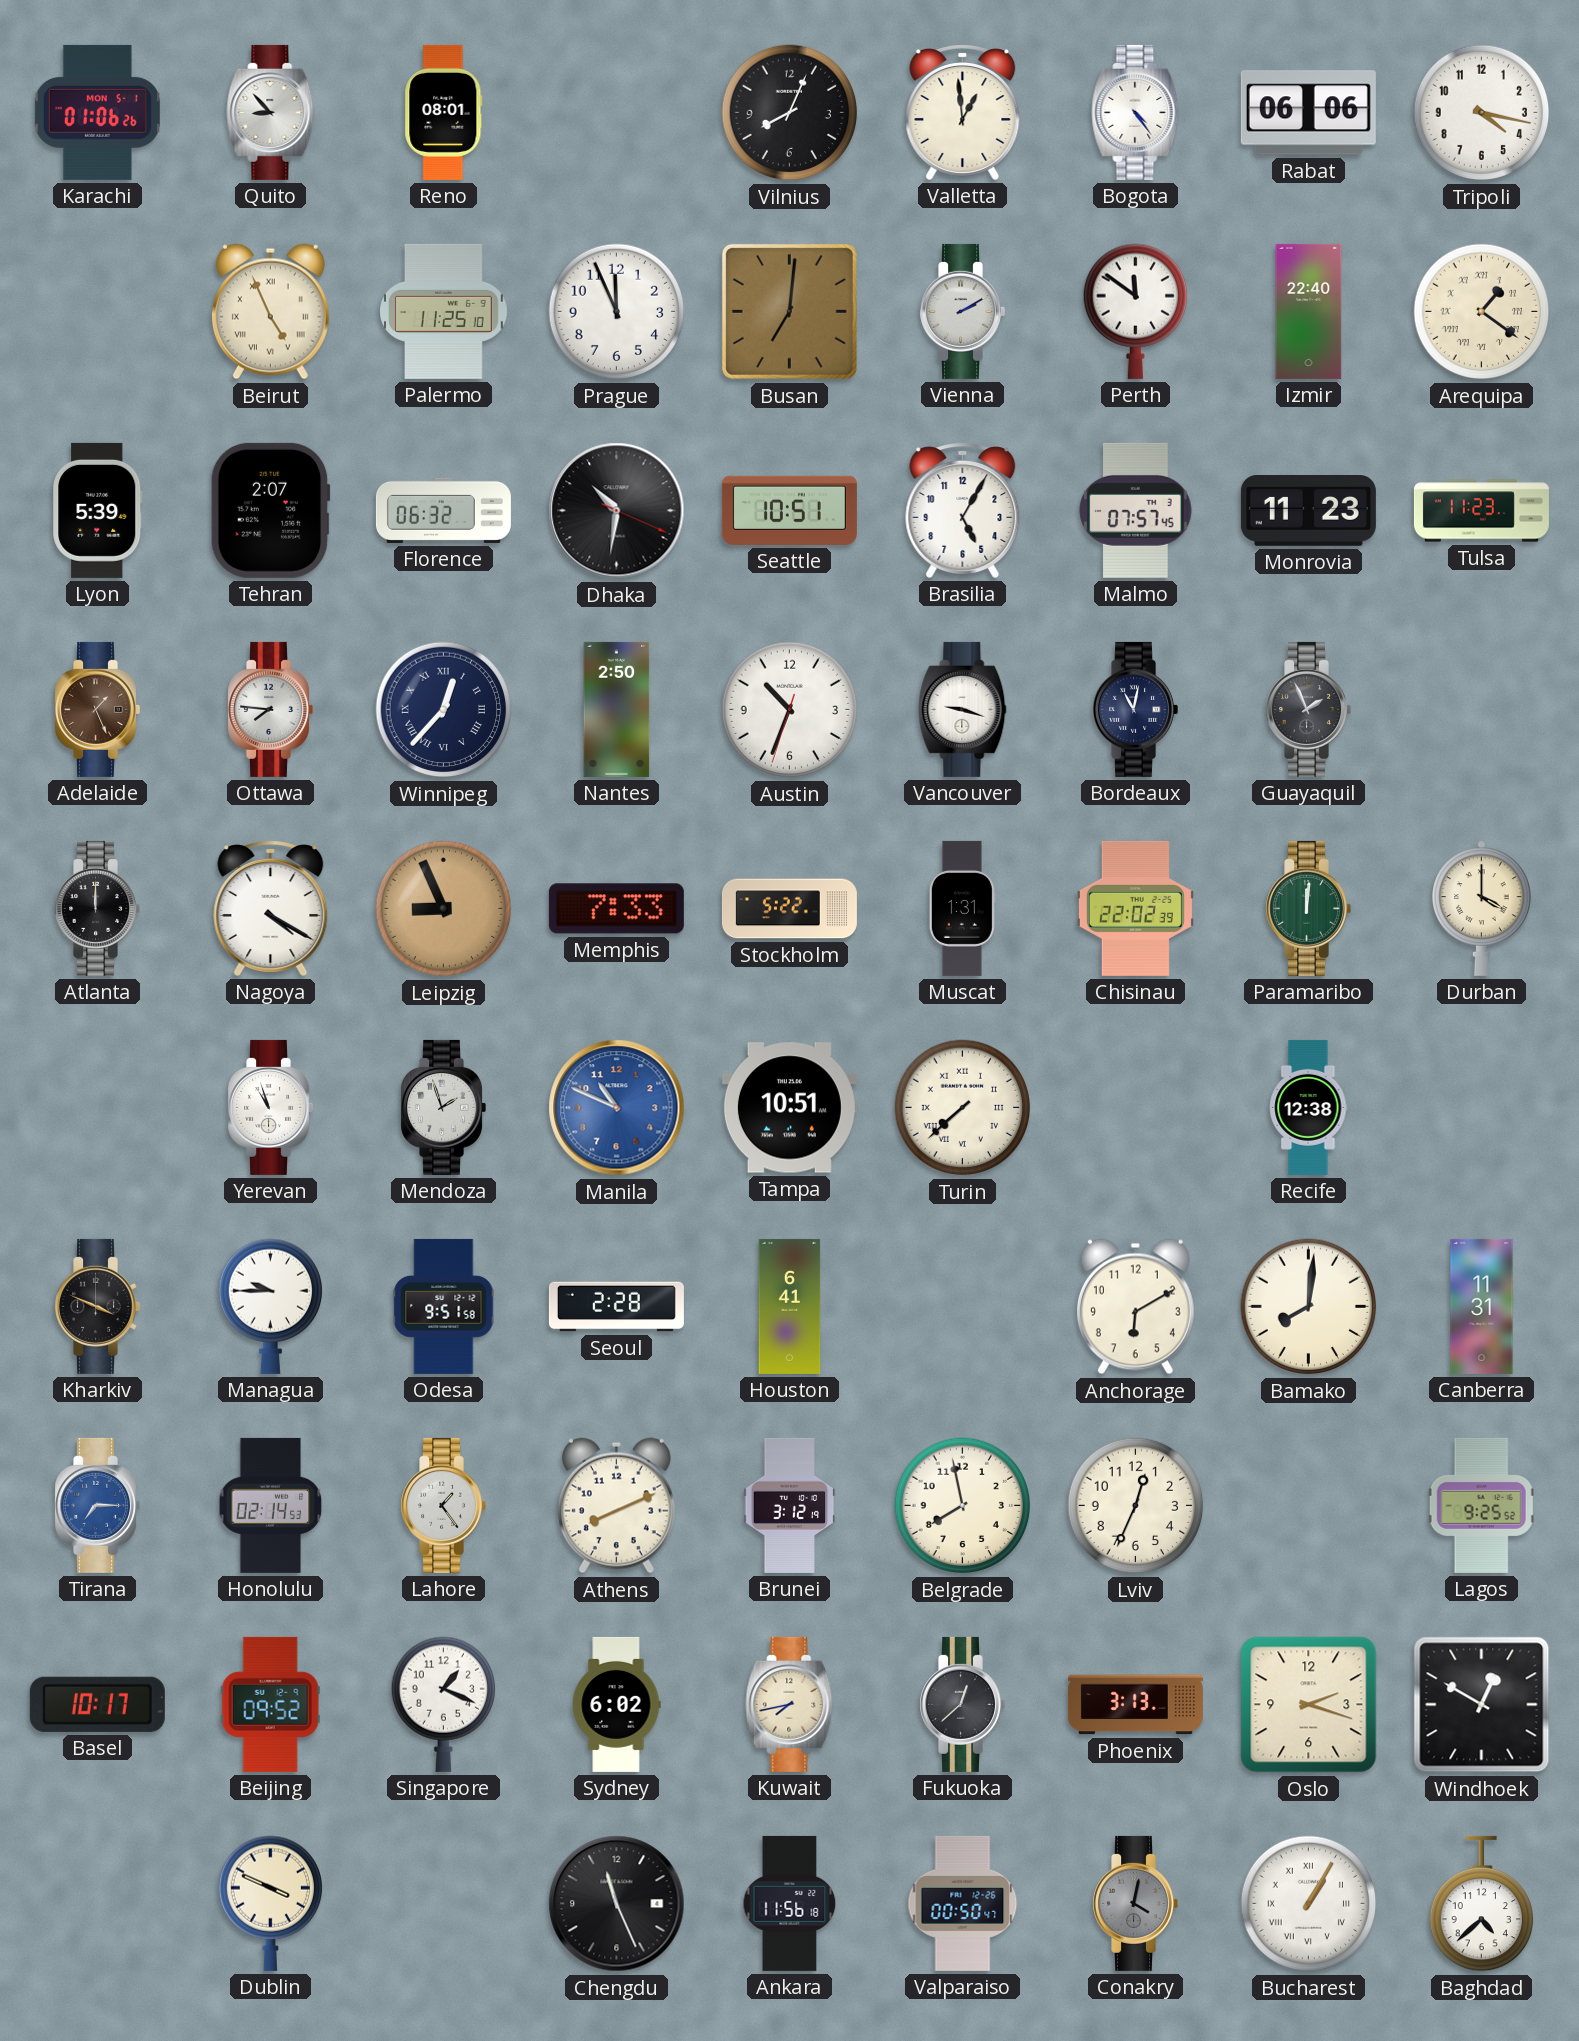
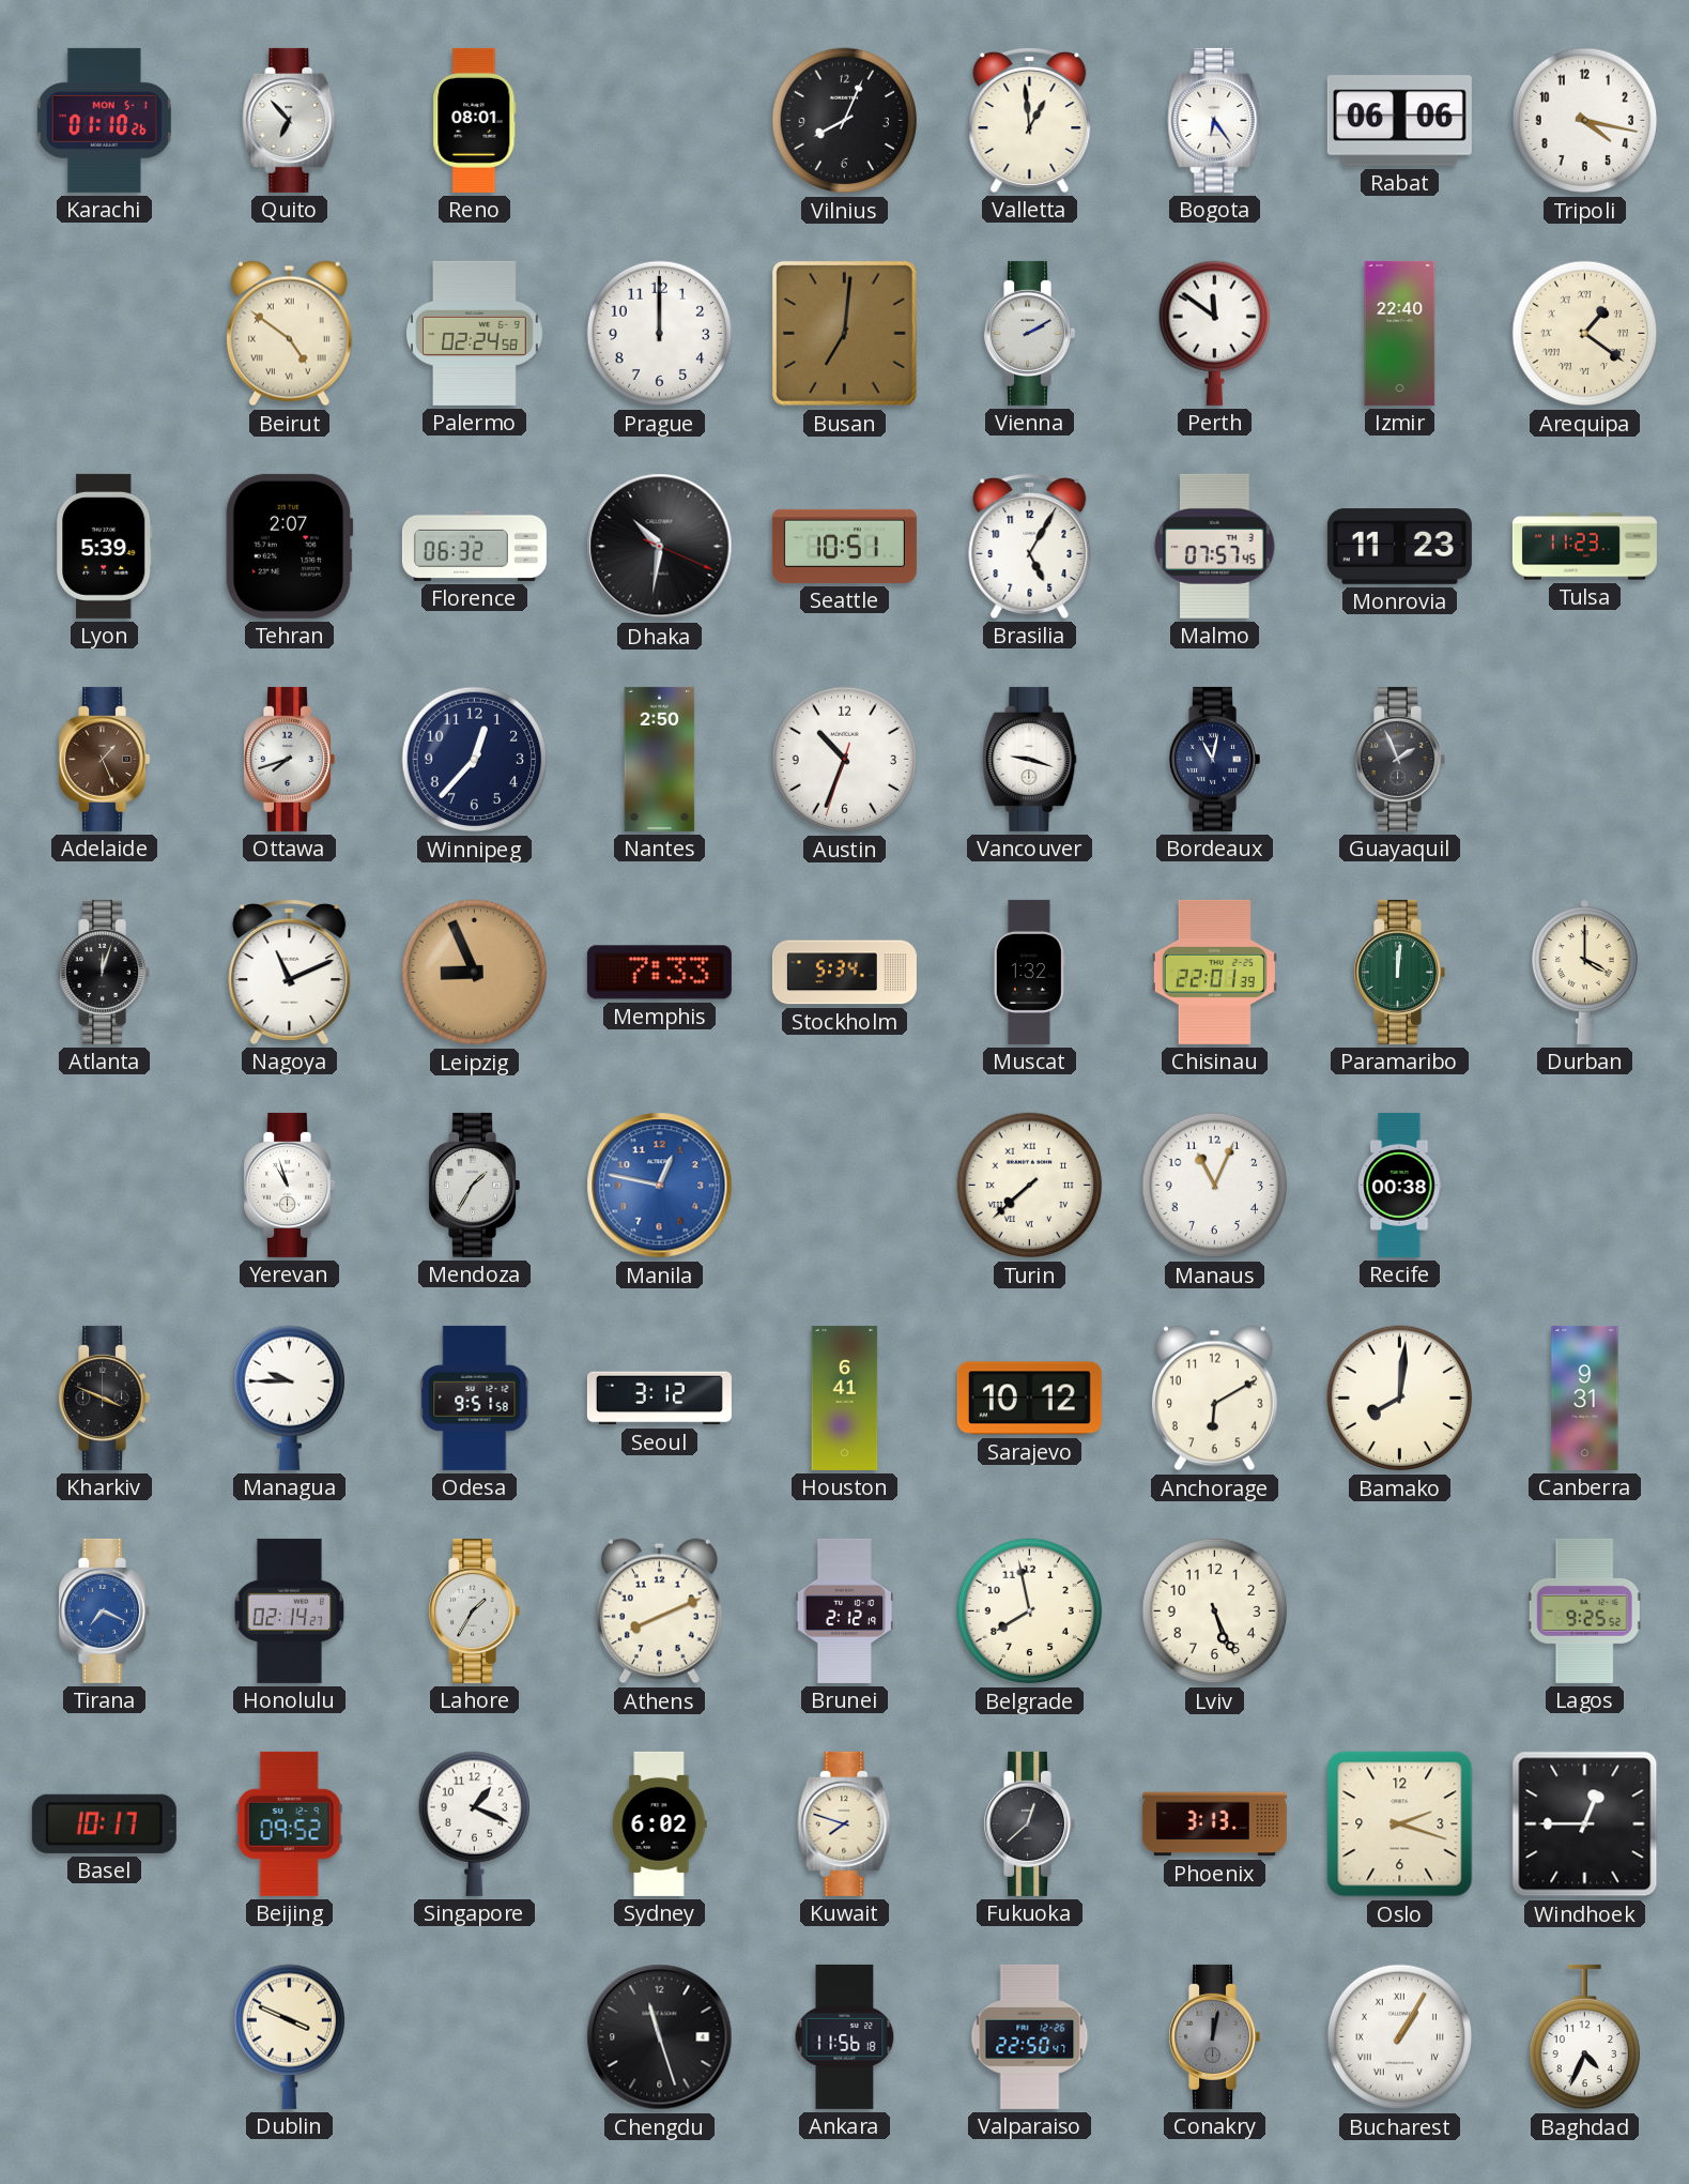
Karachi: 01:06 -> 01:10 (104, 120)
Quito: 8:53 -> 6:53 (290, 120)
Bogota: 4:24 -> 6:24 (1215, 120)
Beirut: 4:56 -> 4:51 (289, 334)
Palermo: 11:25 -> 02:24 (475, 333)
Prague: 11:56 -> 12:00 (660, 334)
Ottawa: 7:46 -> 7:42 (289, 759)
Winnipeg numerals: Roman -> Arabic (475, 760)
Atlanta: 12:00 -> 12:03 (104, 972)
Nagoya: 4:20 -> 11:11 (290, 972)
Stockholm: 5:22 -> 5:34 (844, 973)
Muscat: 1:31 -> 1:32 (1029, 972)
Chisinau: 22:02 -> 22:01 (1214, 972)
Mendoza: 1:57 -> 1:35 (474, 1185)
Manila: 10:49 -> 12:47 (660, 1186)
Tampa: 10:51 -> none (789, 1108)
Manaus: none -> 11:04 (1215, 1186)
Recife: 12:38 -> 00:38 (1400, 1185)
Seoul: 2:28 -> 3:12 (659, 1399)
Sarajevo: none -> 10:12 (1029, 1399)
Canberra: 11:31 -> 9:31 (1585, 1398)
Tirana: 7:15 -> 7:19 (104, 1610)
Honolulu: 02:14:53 -> 02:14:27 (290, 1610)
Lahore: 1:24 -> 1:35 (474, 1610)
Brunei: 3:12 -> 2:12 (845, 1610)
Lviv: 12:34 -> 5:26 (1215, 1612)
Kuwait: 7:43 -> 7:48 (845, 1823)
Windhoek: 12:50 -> 12:45 (1585, 1824)
Chengdu: 11:26 -> 11:27 (660, 2037)
Valparaiso: 00:50 -> 22:50 (1030, 2036)
Conakry: 4:02 -> 12:02 (1214, 2036)
Baghdad: 4:38 -> 4:34 (1584, 2037)
